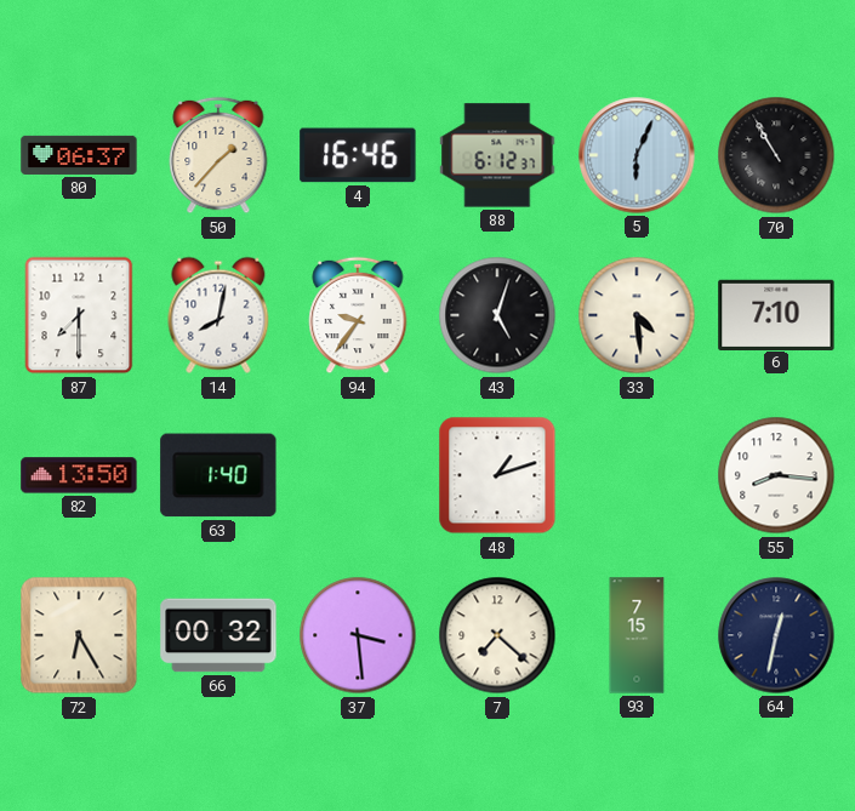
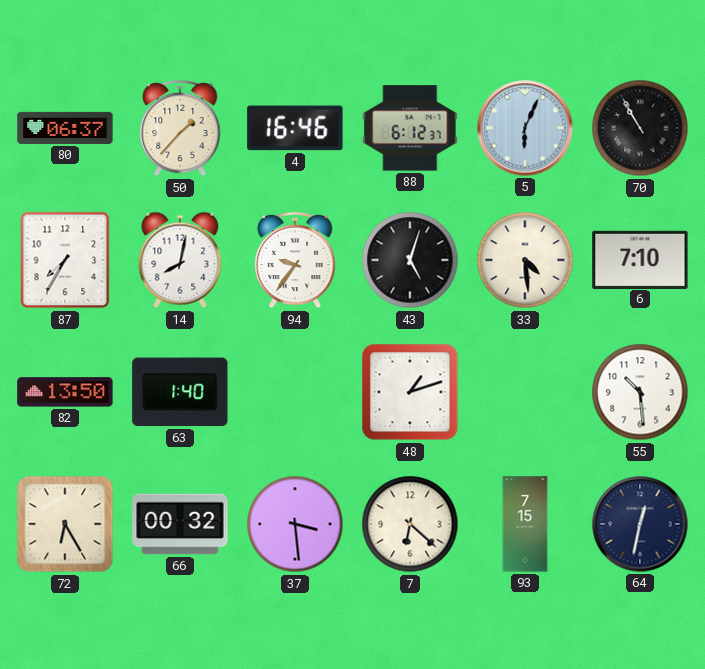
87: 7:30 -> 7:35 (65, 260)
55: 8:16 -> 10:29 (640, 392)
7: 7:22 -> 6:22 (410, 524)
